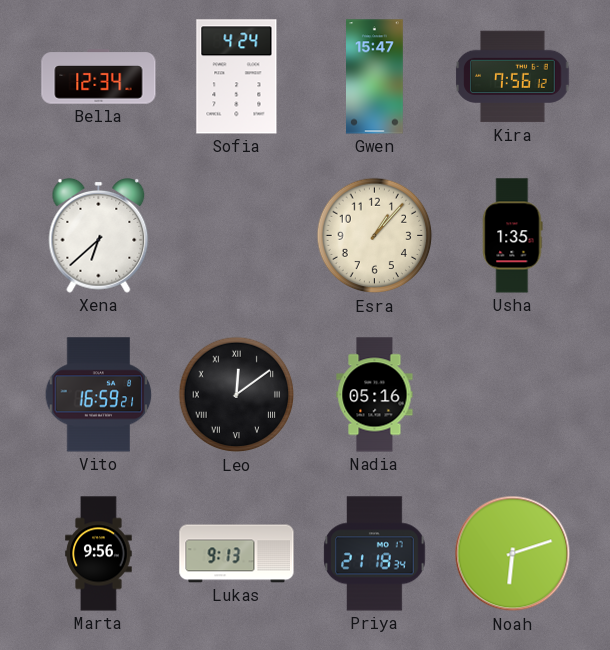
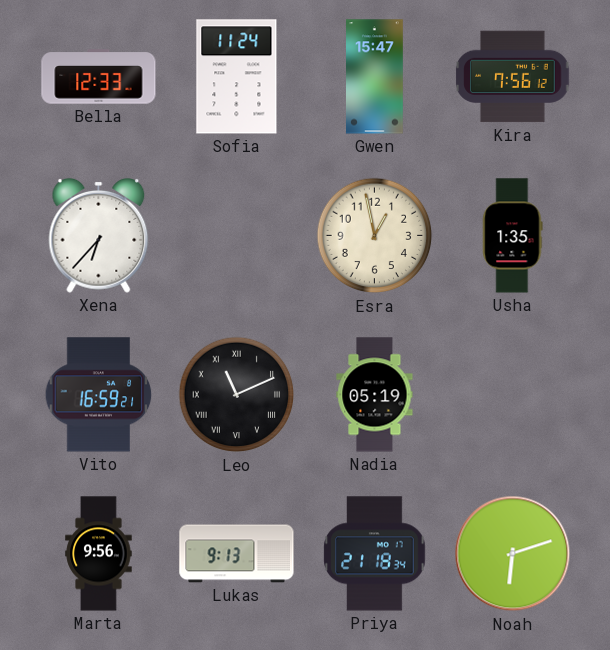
Bella: 12:34 -> 12:33 (99, 77)
Sofia: 4:24 -> 11:24 (237, 77)
Xena: 6:38 -> 6:37 (99, 235)
Esra: 1:07 -> 12:58 (375, 236)
Leo: 12:09 -> 11:11 (237, 395)
Nadia: 05:16 -> 05:19 (375, 395)
